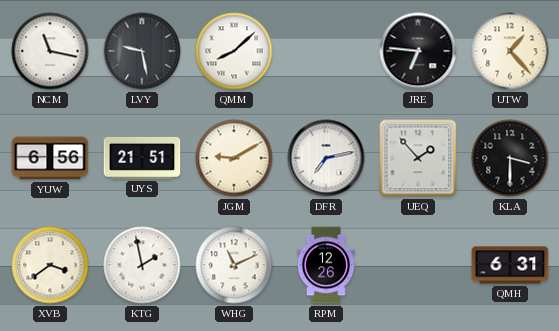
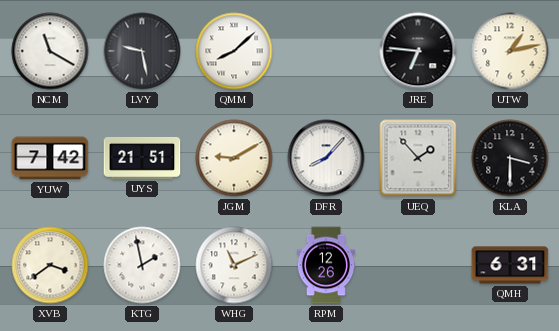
NCM: 11:17 -> 11:20 (50, 51)
UTW: 1:23 -> 1:13 (510, 51)
YUW: 6:56 -> 7:42 (50, 158)
DFR: 7:13 -> 8:07 (326, 158)
